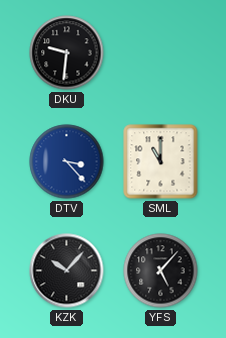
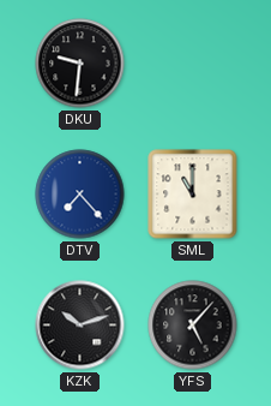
DTV: 3:23 -> 7:23 (80, 195)
KZK: 10:07 -> 10:12 (80, 326)
